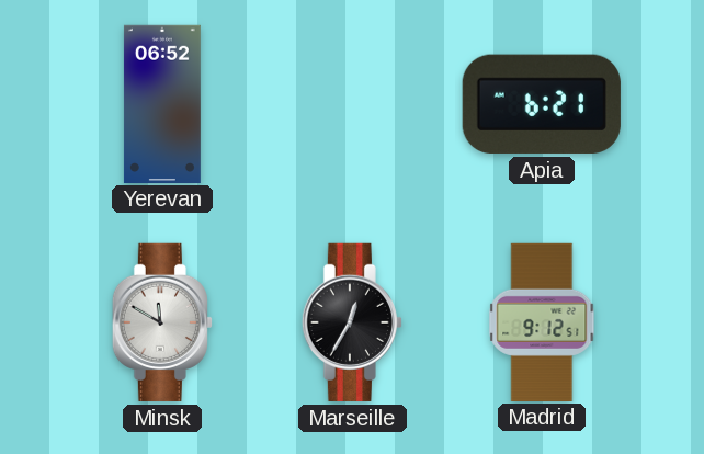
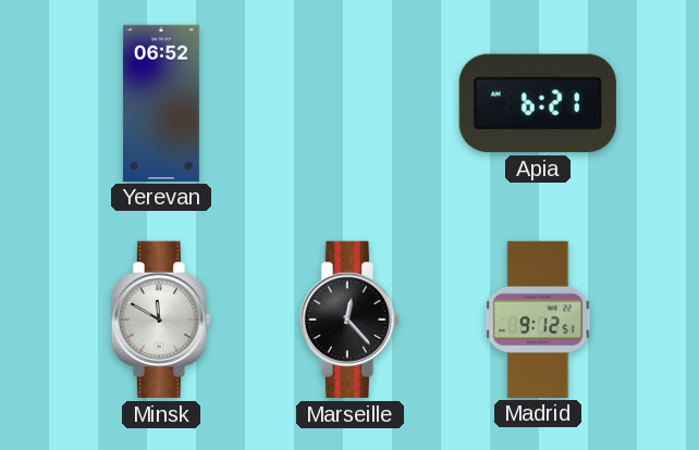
Marseille: 12:35 -> 12:23 (349, 320)
